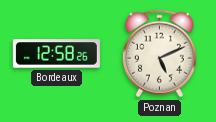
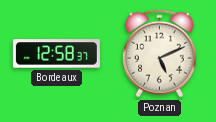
Bordeaux: 12:58:26 -> 12:58:37 (56, 54)
